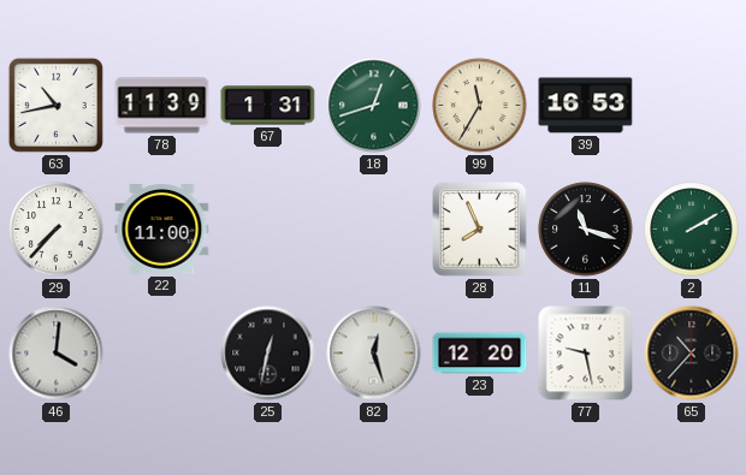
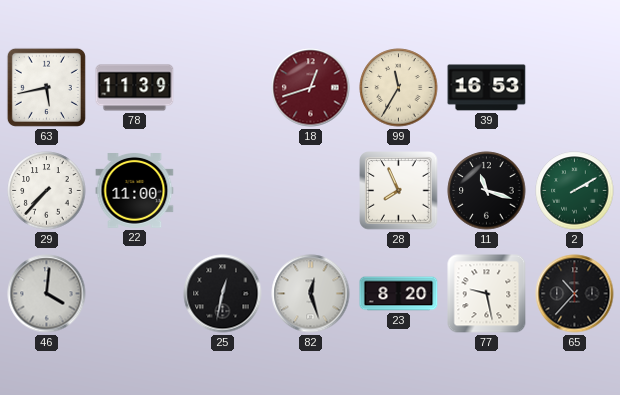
63: 10:43 -> 5:43 (46, 87)
67: 1:31 -> none (268, 106)
18 dial: green -> burgundy (311, 88)
23: 12:20 -> 8:20 (399, 294)
